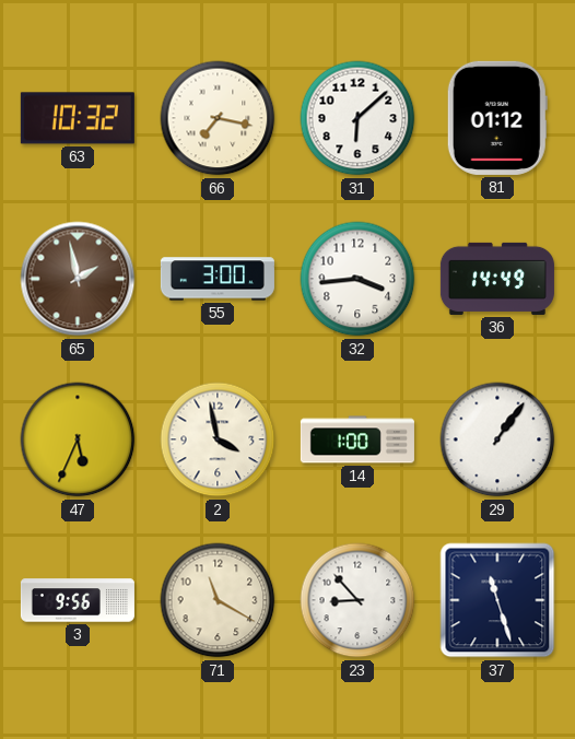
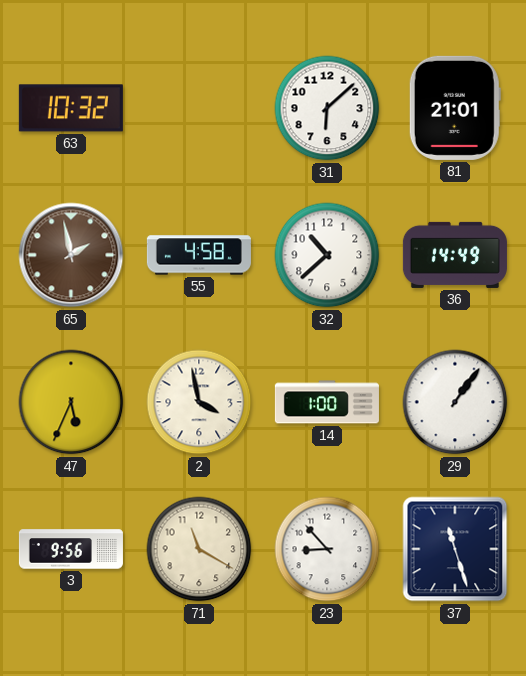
66: 7:17 -> none (218, 118)
81: 01:12 -> 21:01 (455, 108)
55: 3:00 -> 4:58 (199, 255)
32: 3:44 -> 10:38 (327, 255)
